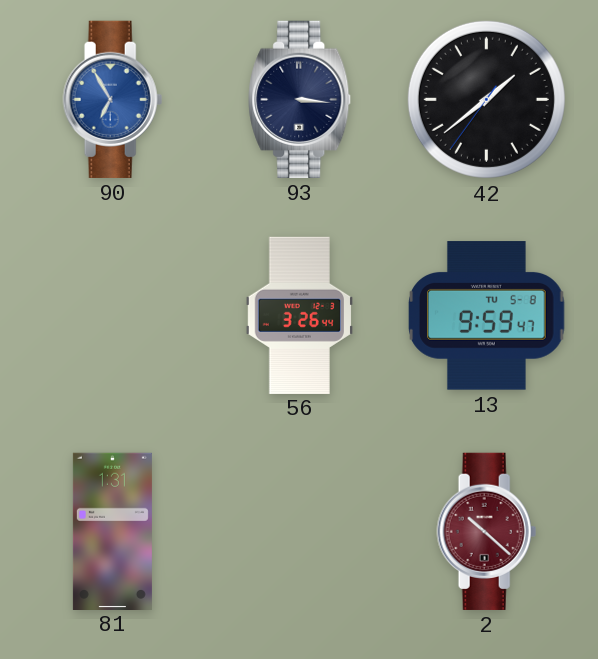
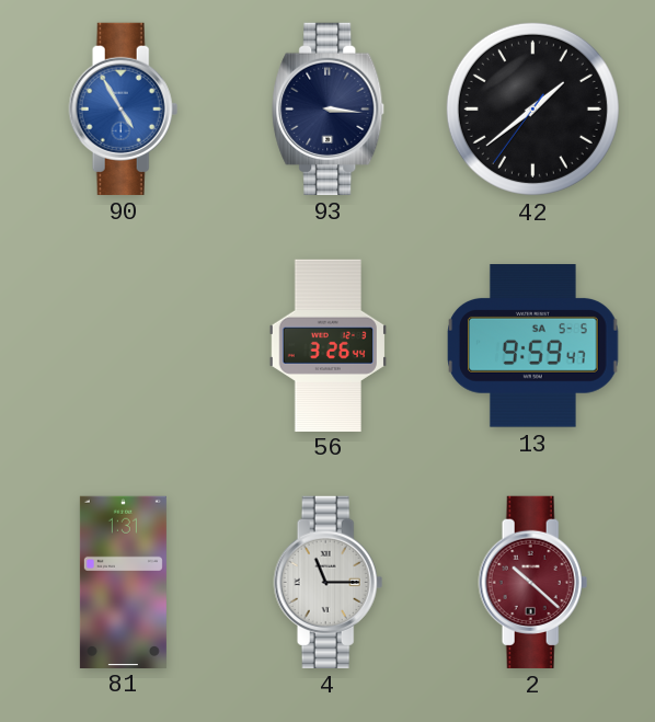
90: 6:55 -> 4:55 (124, 108)
13 date: TU 5-8 -> SA 5-5 (533, 346)
4: none -> 11:15 (329, 582)
